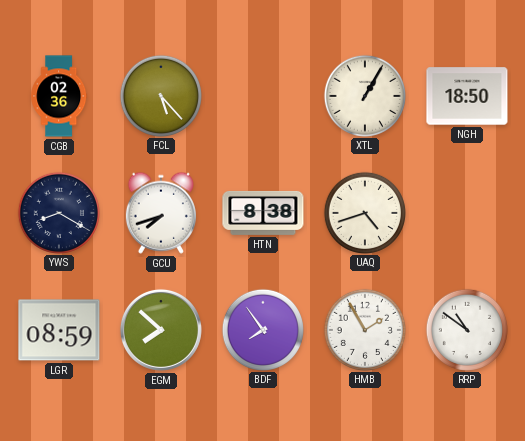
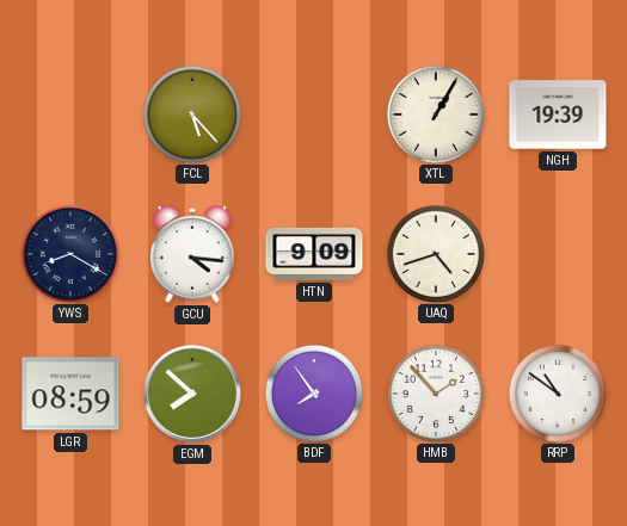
CGB: 02:36 -> none (59, 96)
NGH: 18:50 -> 19:39 (558, 115)
GCU: 7:42 -> 4:16 (192, 254)
HTN: 8:38 -> 9:09 (314, 254)
HMB: 1:55 -> 1:53 (435, 392)
